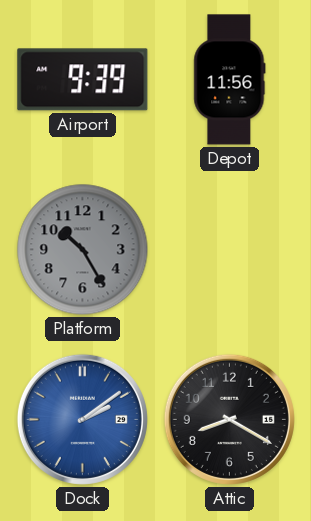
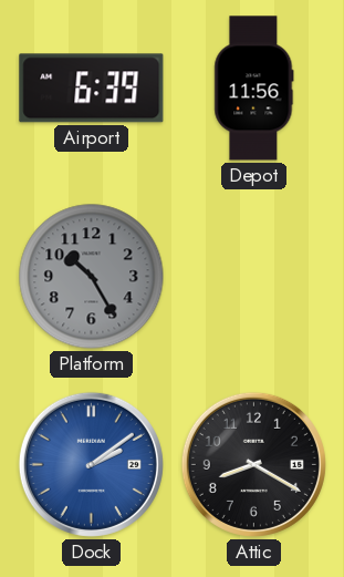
Airport: 9:39 -> 6:39 (92, 89)
